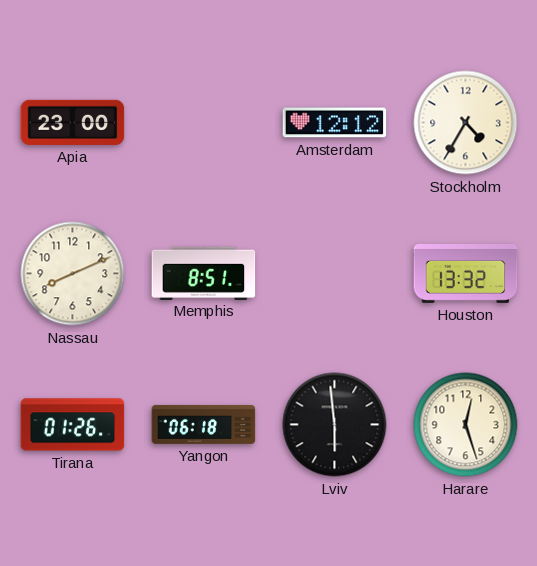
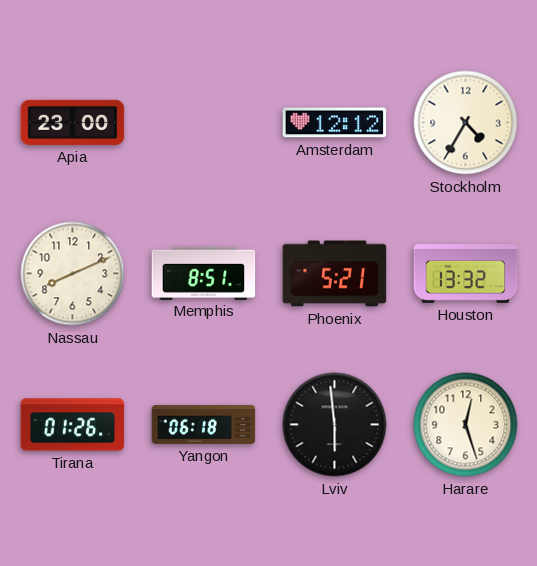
Phoenix: none -> 5:21 (335, 274)
